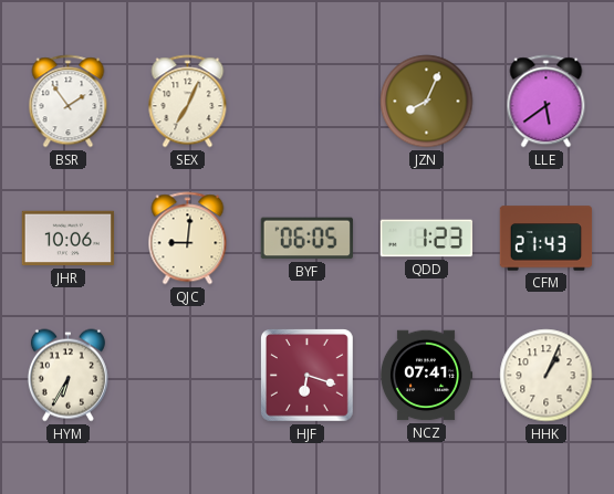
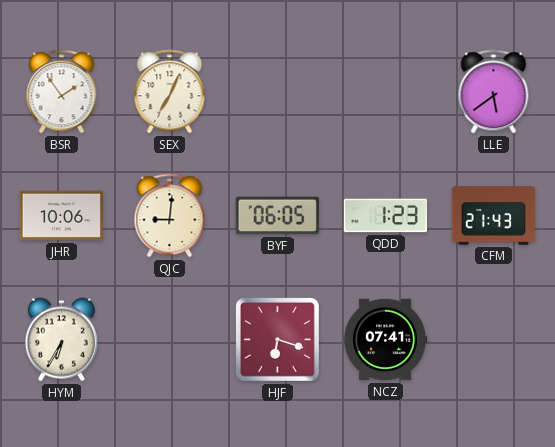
JZN: 8:04 -> none (427, 102)
HHK: 1:04 -> none (547, 376)
